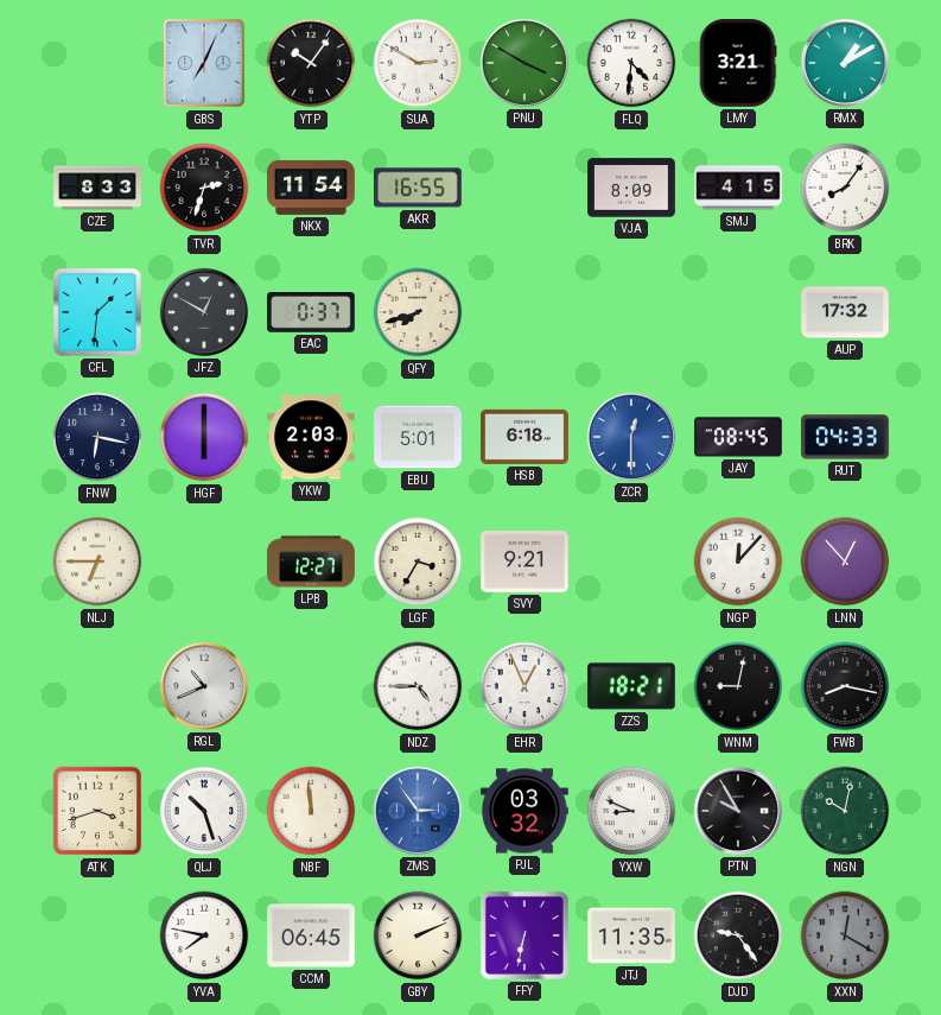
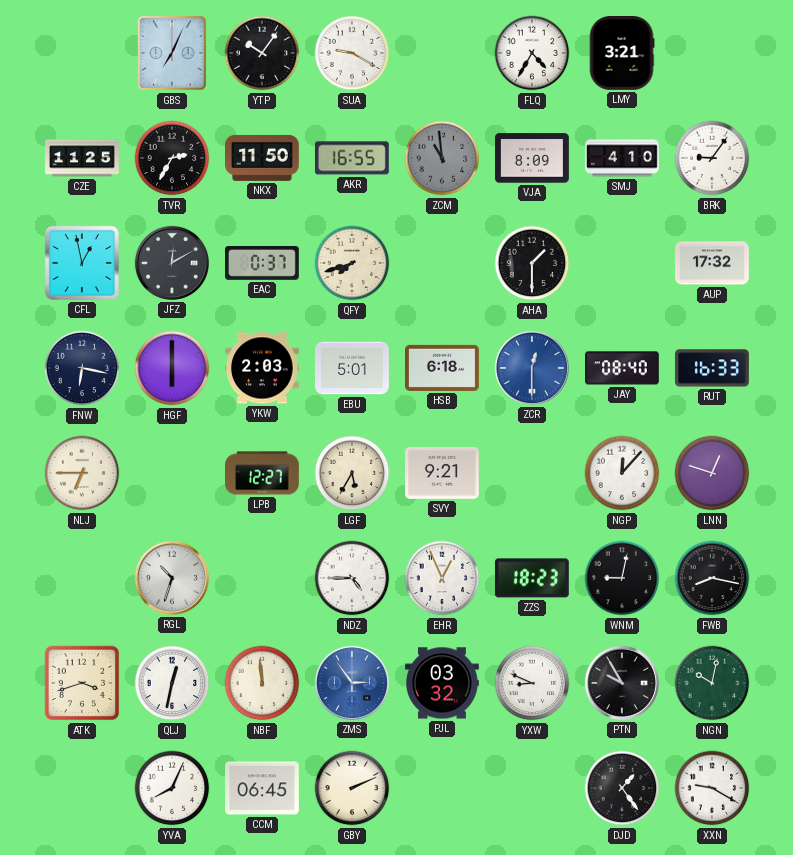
SUA: 2:50 -> 9:20 (352, 53)
PNU: 3:50 -> none (524, 63)
FLQ: 4:31 -> 4:35 (532, 53)
RMX: 1:10 -> none (845, 63)
CZE: 8:33 -> 11:25 (82, 158)
TVR: 2:33 -> 2:35 (172, 158)
NKX: 11:54 -> 11:50 (263, 158)
ZCM: none -> 10:59 (442, 158)
SMJ: 4:15 -> 4:10 (622, 158)
BRK: 8:06 -> 9:06 (712, 158)
CFL: 1:31 -> 12:58 (82, 263)
JFZ: 12:50 -> 12:10 (172, 263)
AHA: none -> 1:30 (532, 263)
JAY: 08:45 -> 08:40 (623, 368)
RUT: 04:33 -> 16:33 (713, 368)
LGF: 3:35 -> 5:35 (352, 473)
LNN: 12:53 -> 12:48 (712, 473)
RGL: 10:41 -> 10:33 (172, 578)
ZZS: 18:21 -> 18:23 (532, 578)
QLJ: 10:27 -> 12:32 (172, 683)
YVA: 7:47 -> 8:04 (172, 788)
FFY: 6:32 -> none (524, 935)
JTJ: 11:35 -> none (632, 935)
DJD: 9:24 -> 1:24 (622, 788)
XXN: 12:20 -> 9:20 (712, 788)
XXN dial: grey -> white (712, 788)
